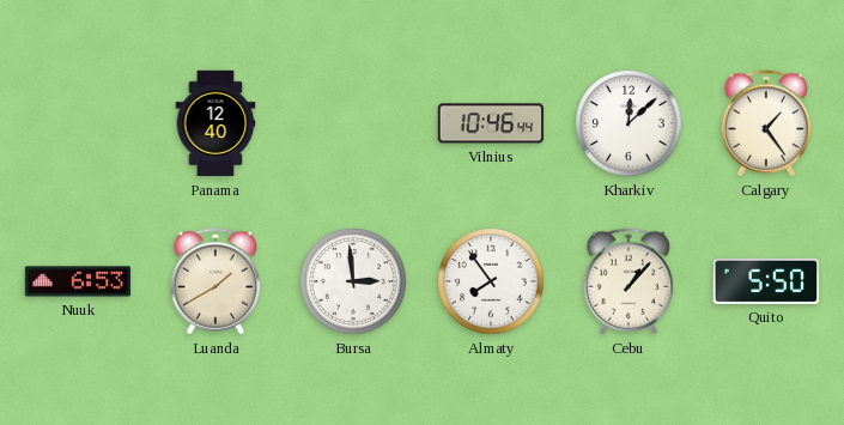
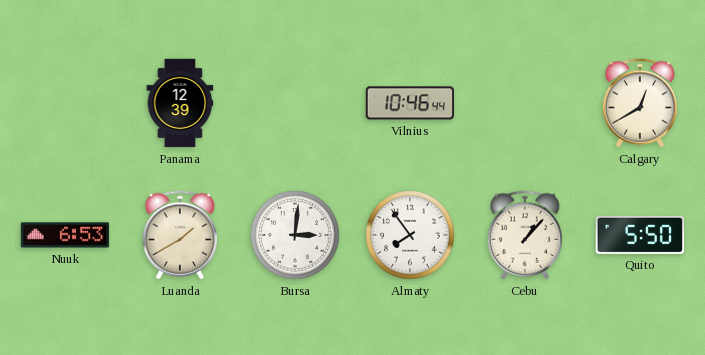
Panama: 12:40 -> 12:39 (180, 103)
Kharkiv: 12:08 -> none (629, 123)
Calgary: 1:24 -> 12:40 (639, 103)
Bursa: 2:59 -> 3:01 (295, 235)
